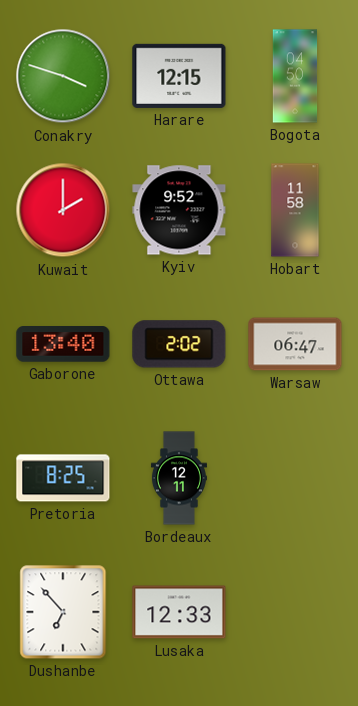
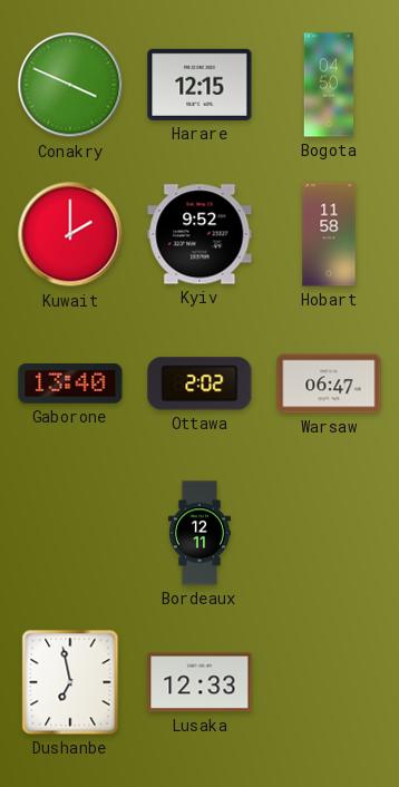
Conakry: 3:48 -> 3:49 (70, 85)
Pretoria: 8:25 -> none (63, 478)
Dushanbe: 6:53 -> 6:58 (70, 682)
